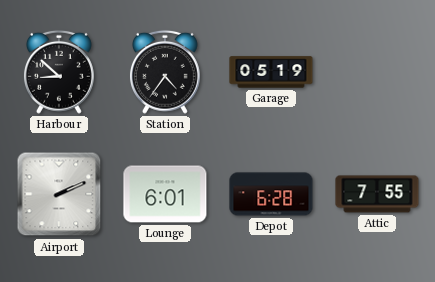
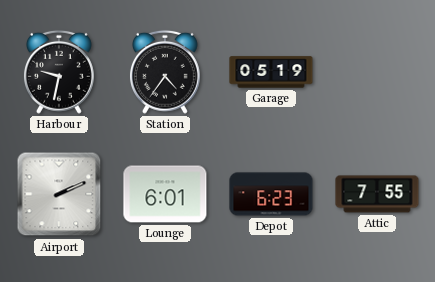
Harbour: 8:52 -> 9:32 (59, 72)
Depot: 6:28 -> 6:23 (271, 194)
